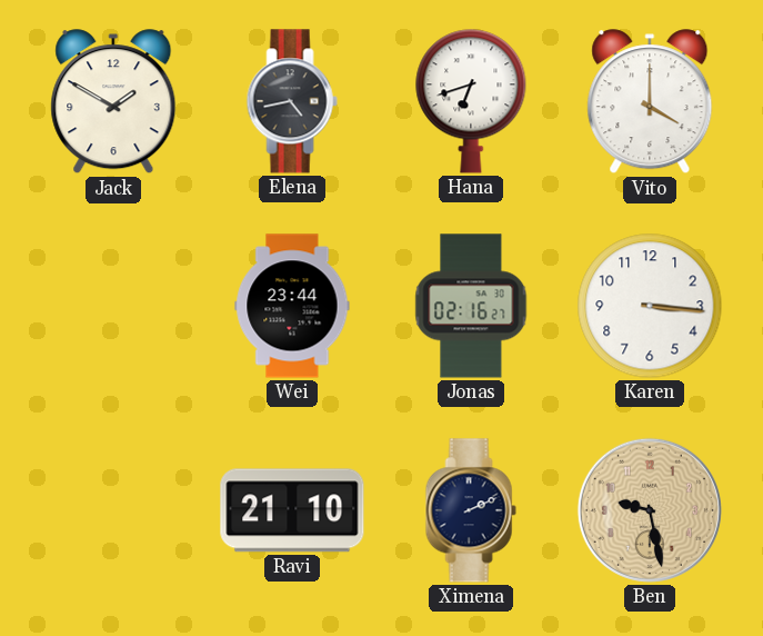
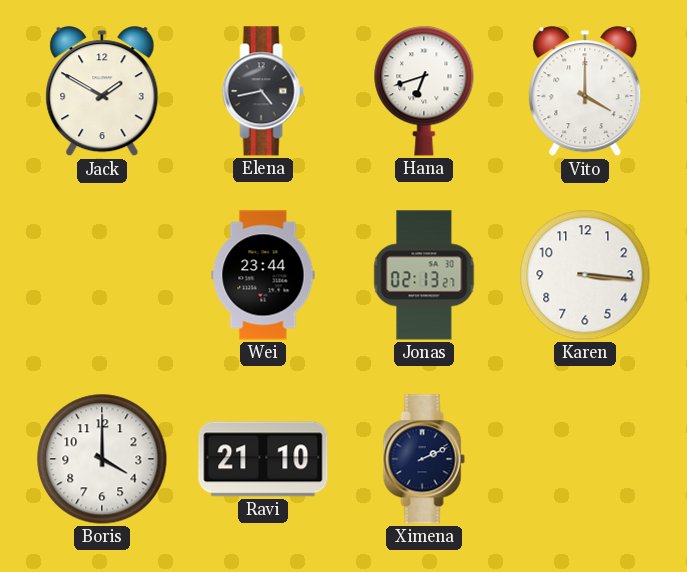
Jonas: 02:16 -> 02:13 (424, 275)
Boris: none -> 4:00 (102, 459)
Ben: 9:28 -> none (650, 510)
